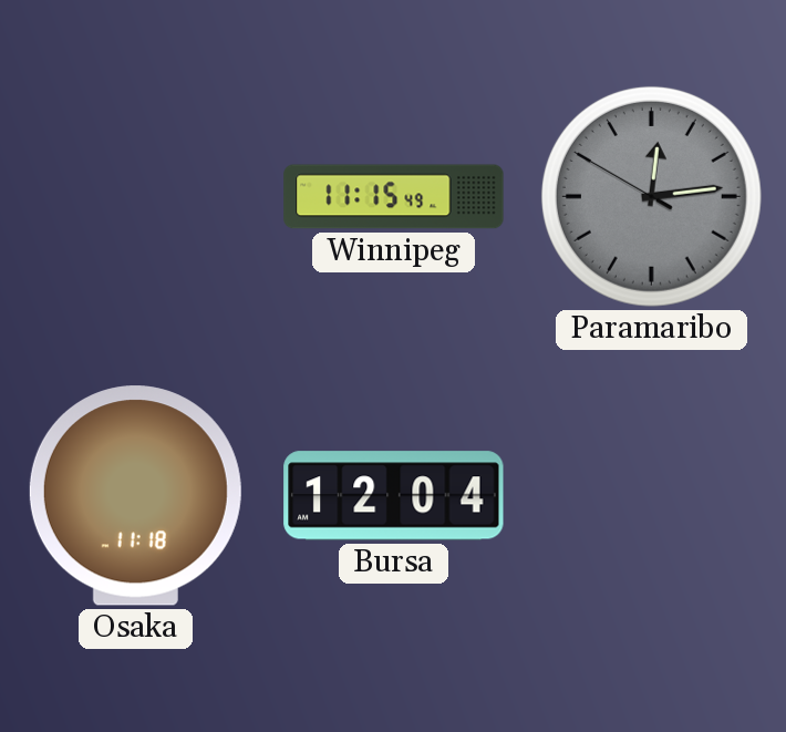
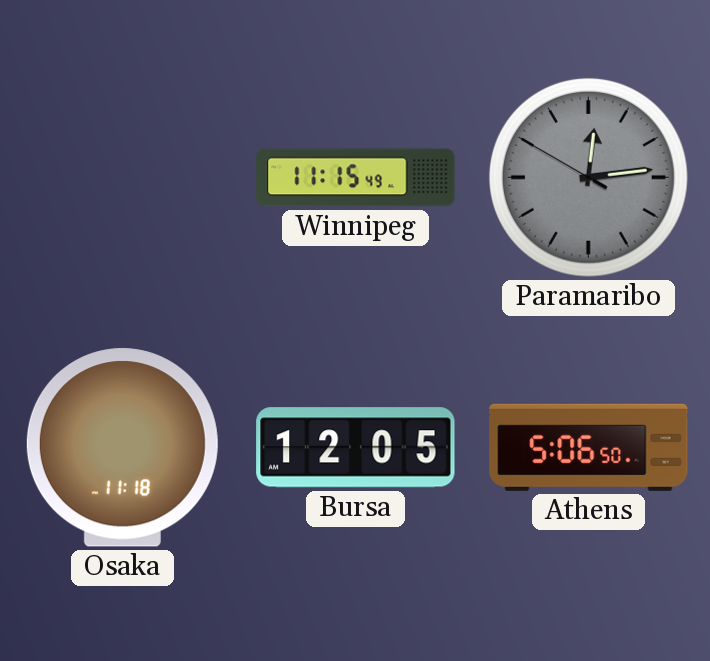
Bursa: 12:04 -> 12:05 (356, 448)
Athens: none -> 5:06 (589, 447)
